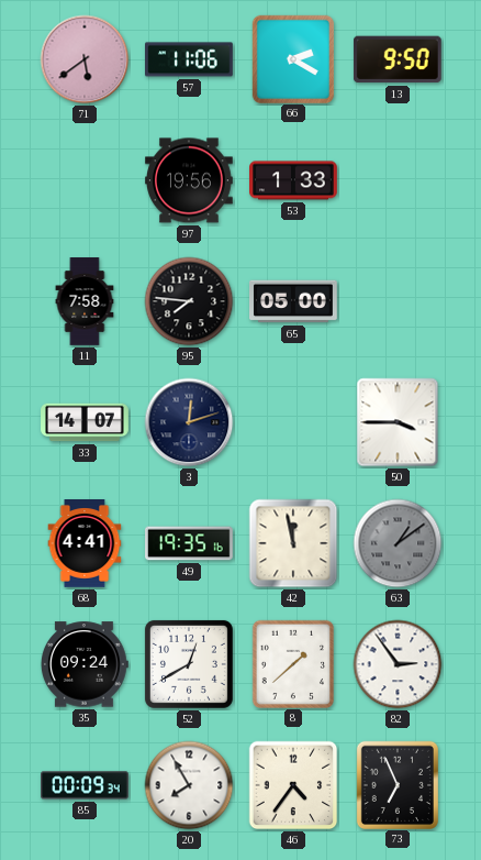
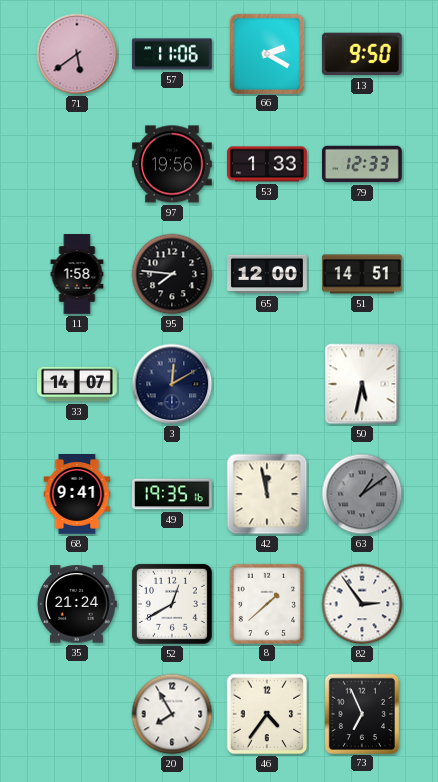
79: none -> 12:33 (363, 164)
11: 7:58 -> 1:58 (77, 274)
65: 05:00 -> 12:00 (267, 274)
51: none -> 14:51 (362, 274)
3: 12:12 -> 12:10 (172, 384)
50: 3:45 -> 5:32 (362, 384)
68: 4:41 -> 9:41 (77, 495)
35: 09:24 -> 21:24 (77, 604)
85: 00:09 -> none (86, 785)
